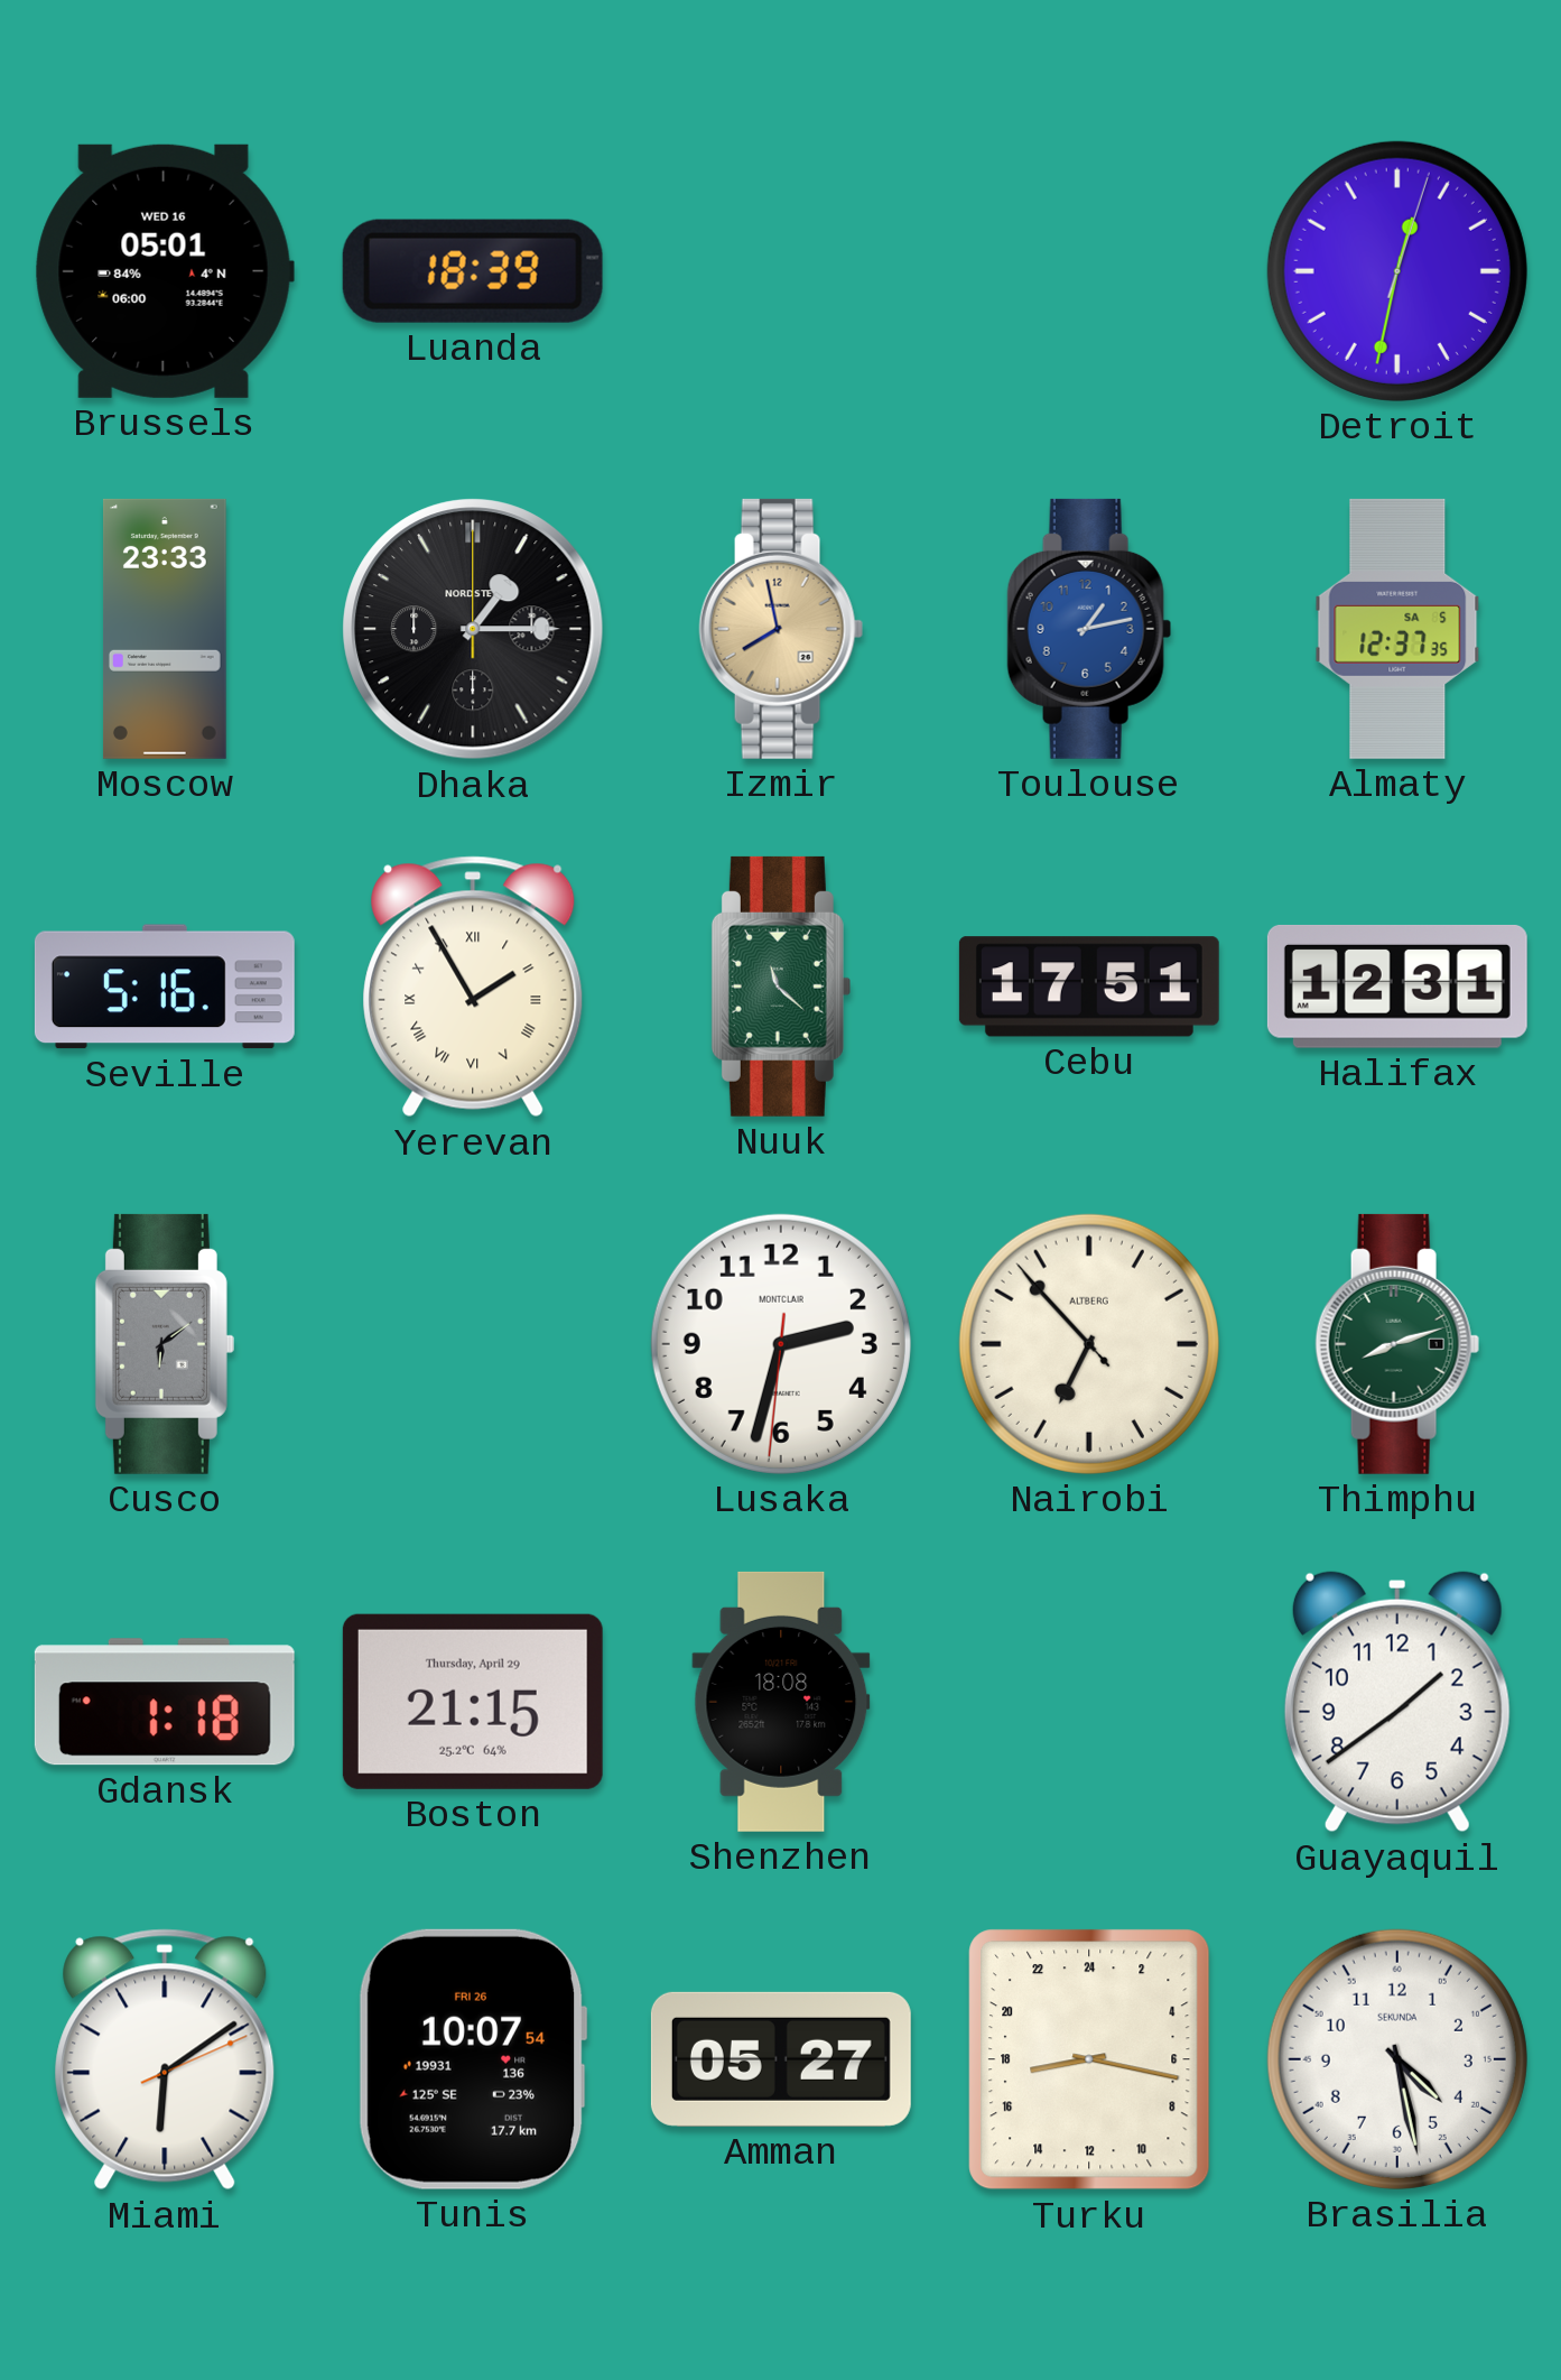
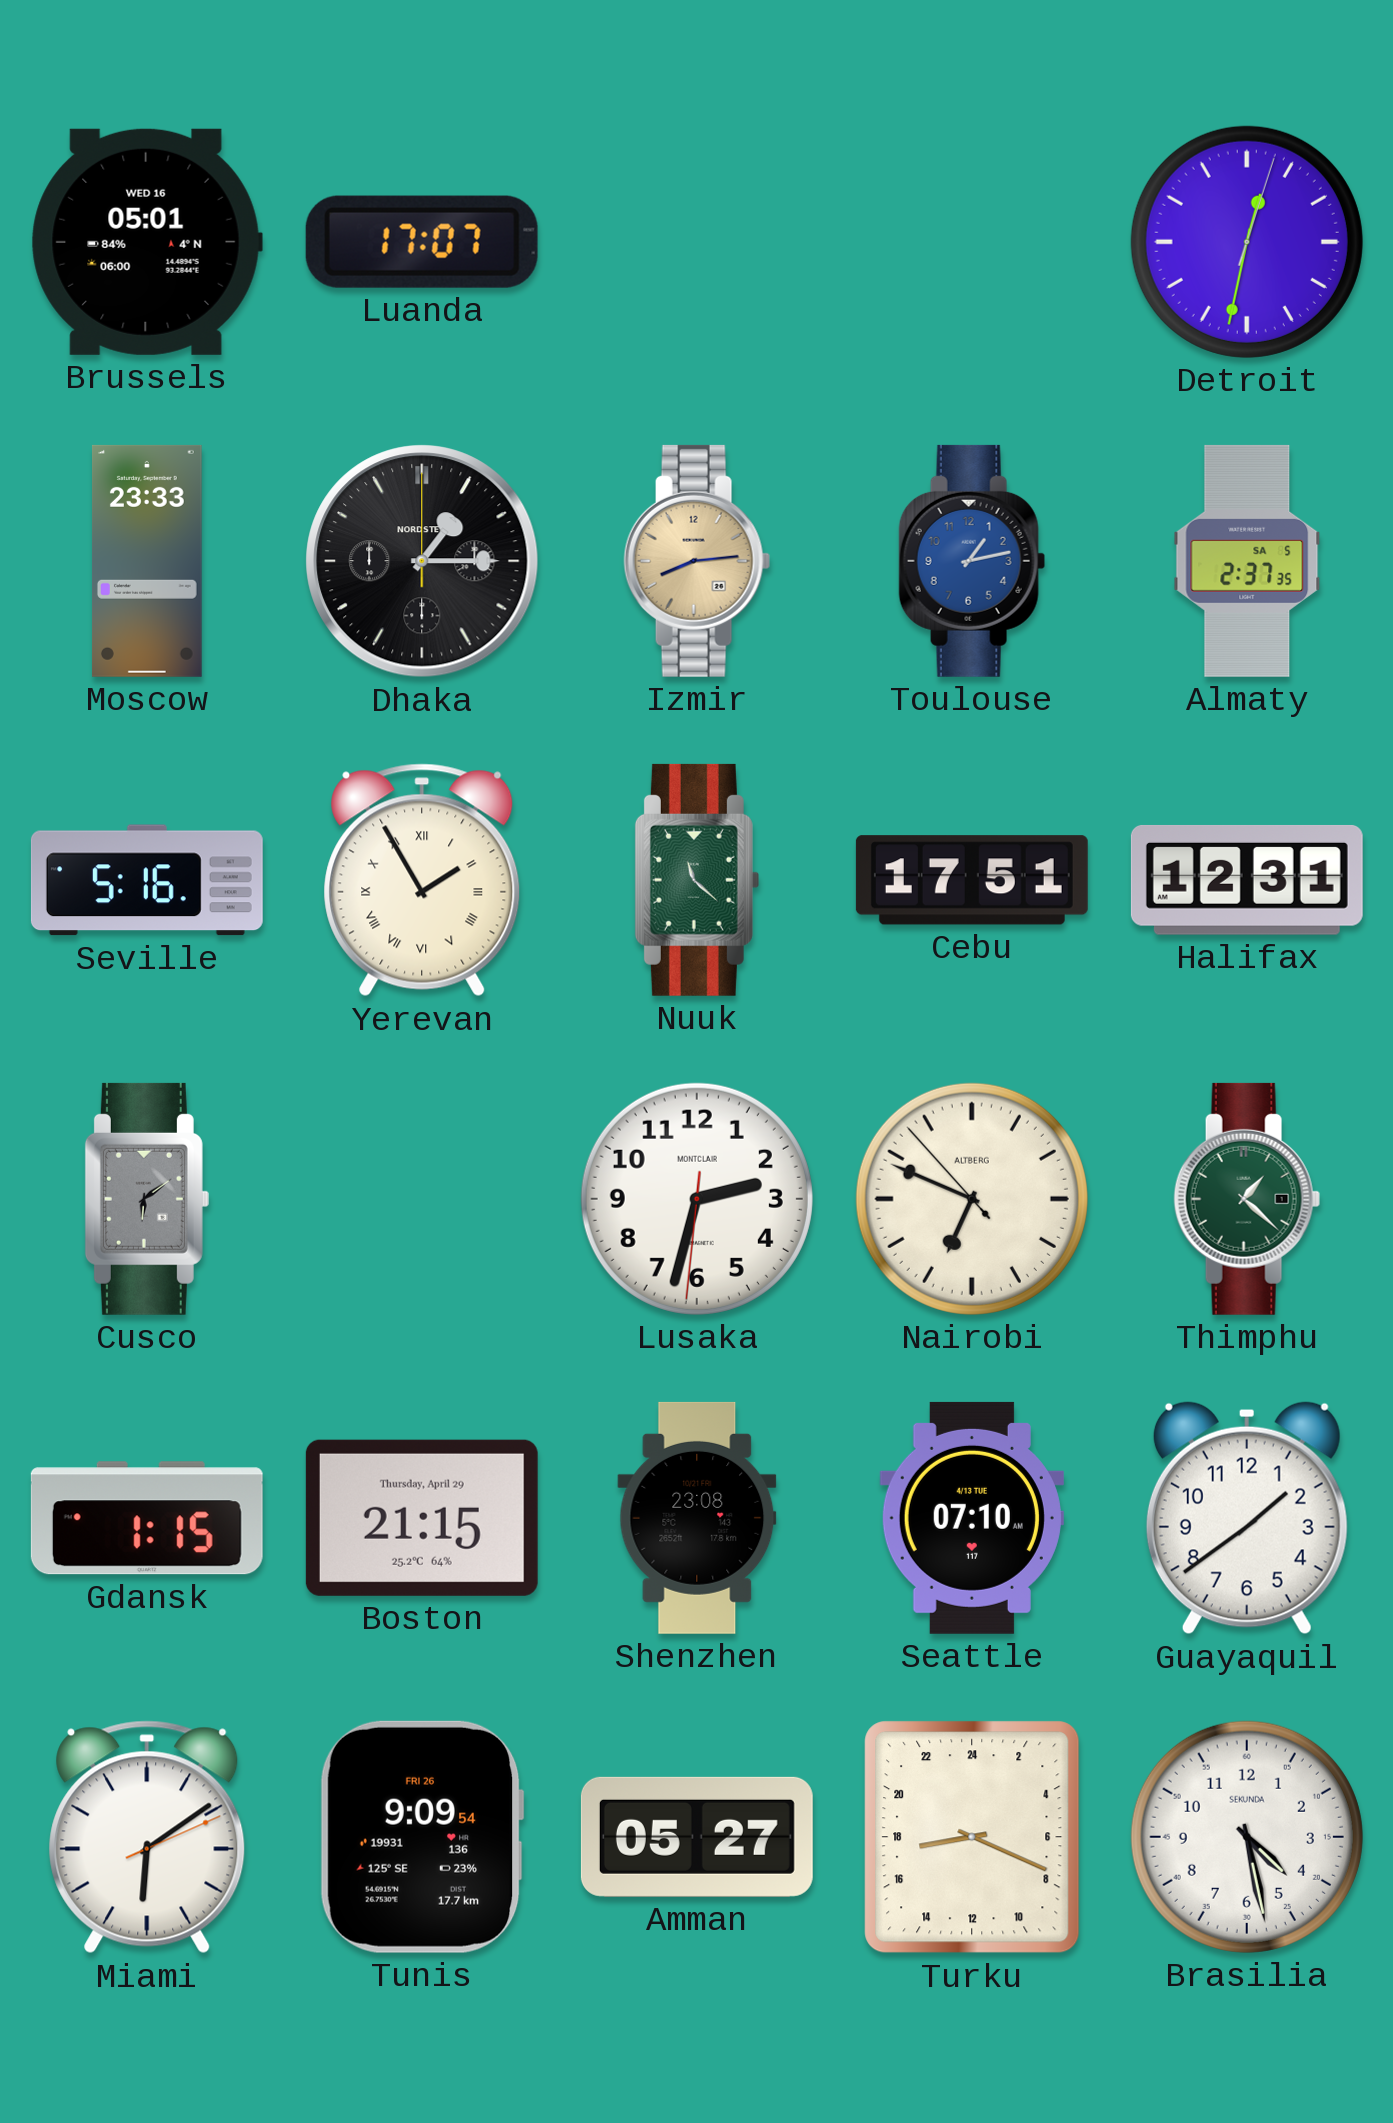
Luanda: 18:39 -> 17:07 (422, 242)
Izmir: 7:58 -> 8:14 (697, 561)
Almaty: 12:37 -> 2:37 (1247, 561)
Nairobi: 6:52 -> 6:48 (972, 1199)
Thimphu: 8:12 -> 1:22 (1247, 1199)
Gdansk: 1:18 -> 1:15 (147, 1518)
Shenzhen: 18:08 -> 23:08 (697, 1518)
Seattle: none -> 07:10 (972, 1518)
Tunis: 10:07 -> 9:09 (422, 1837)
Turku: 17:17 -> 17:19 (972, 1837)
